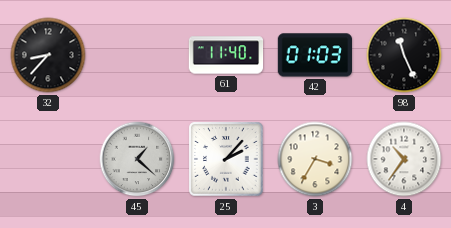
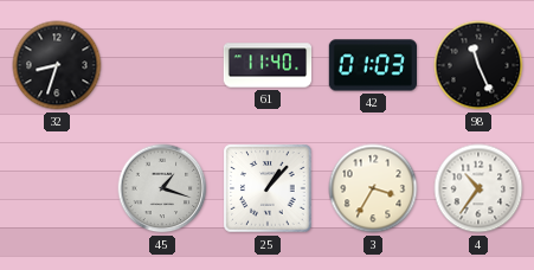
32: 8:37 -> 8:33 (57, 65)
45: 1:22 -> 1:18 (162, 188)
25: 2:07 -> 1:07 (268, 188)
